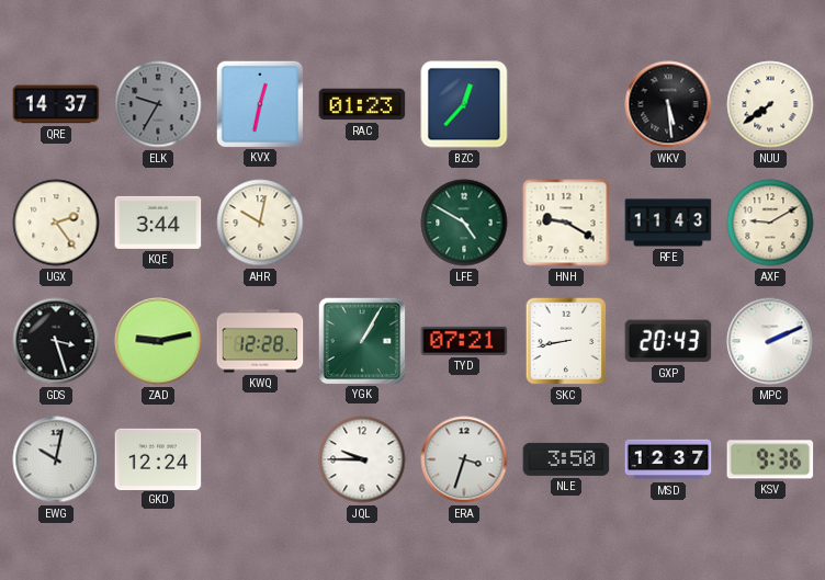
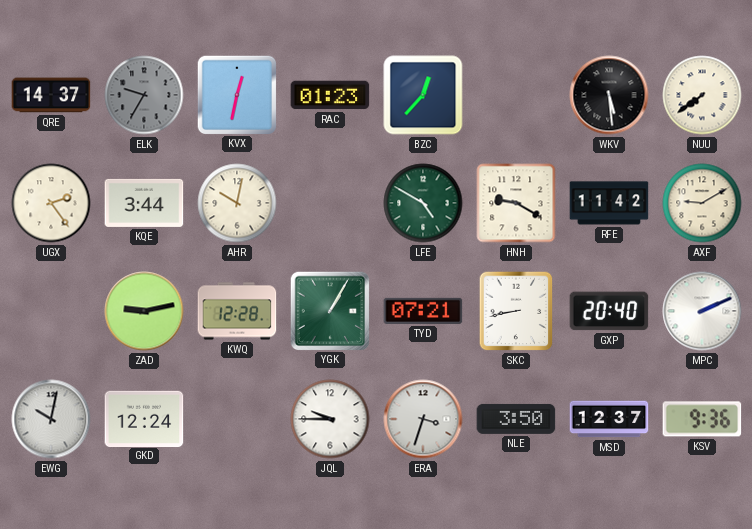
RFE: 11:43 -> 11:42 (609, 203)
GDS: 3:27 -> none (56, 341)
GXP: 20:43 -> 20:40 (609, 311)
